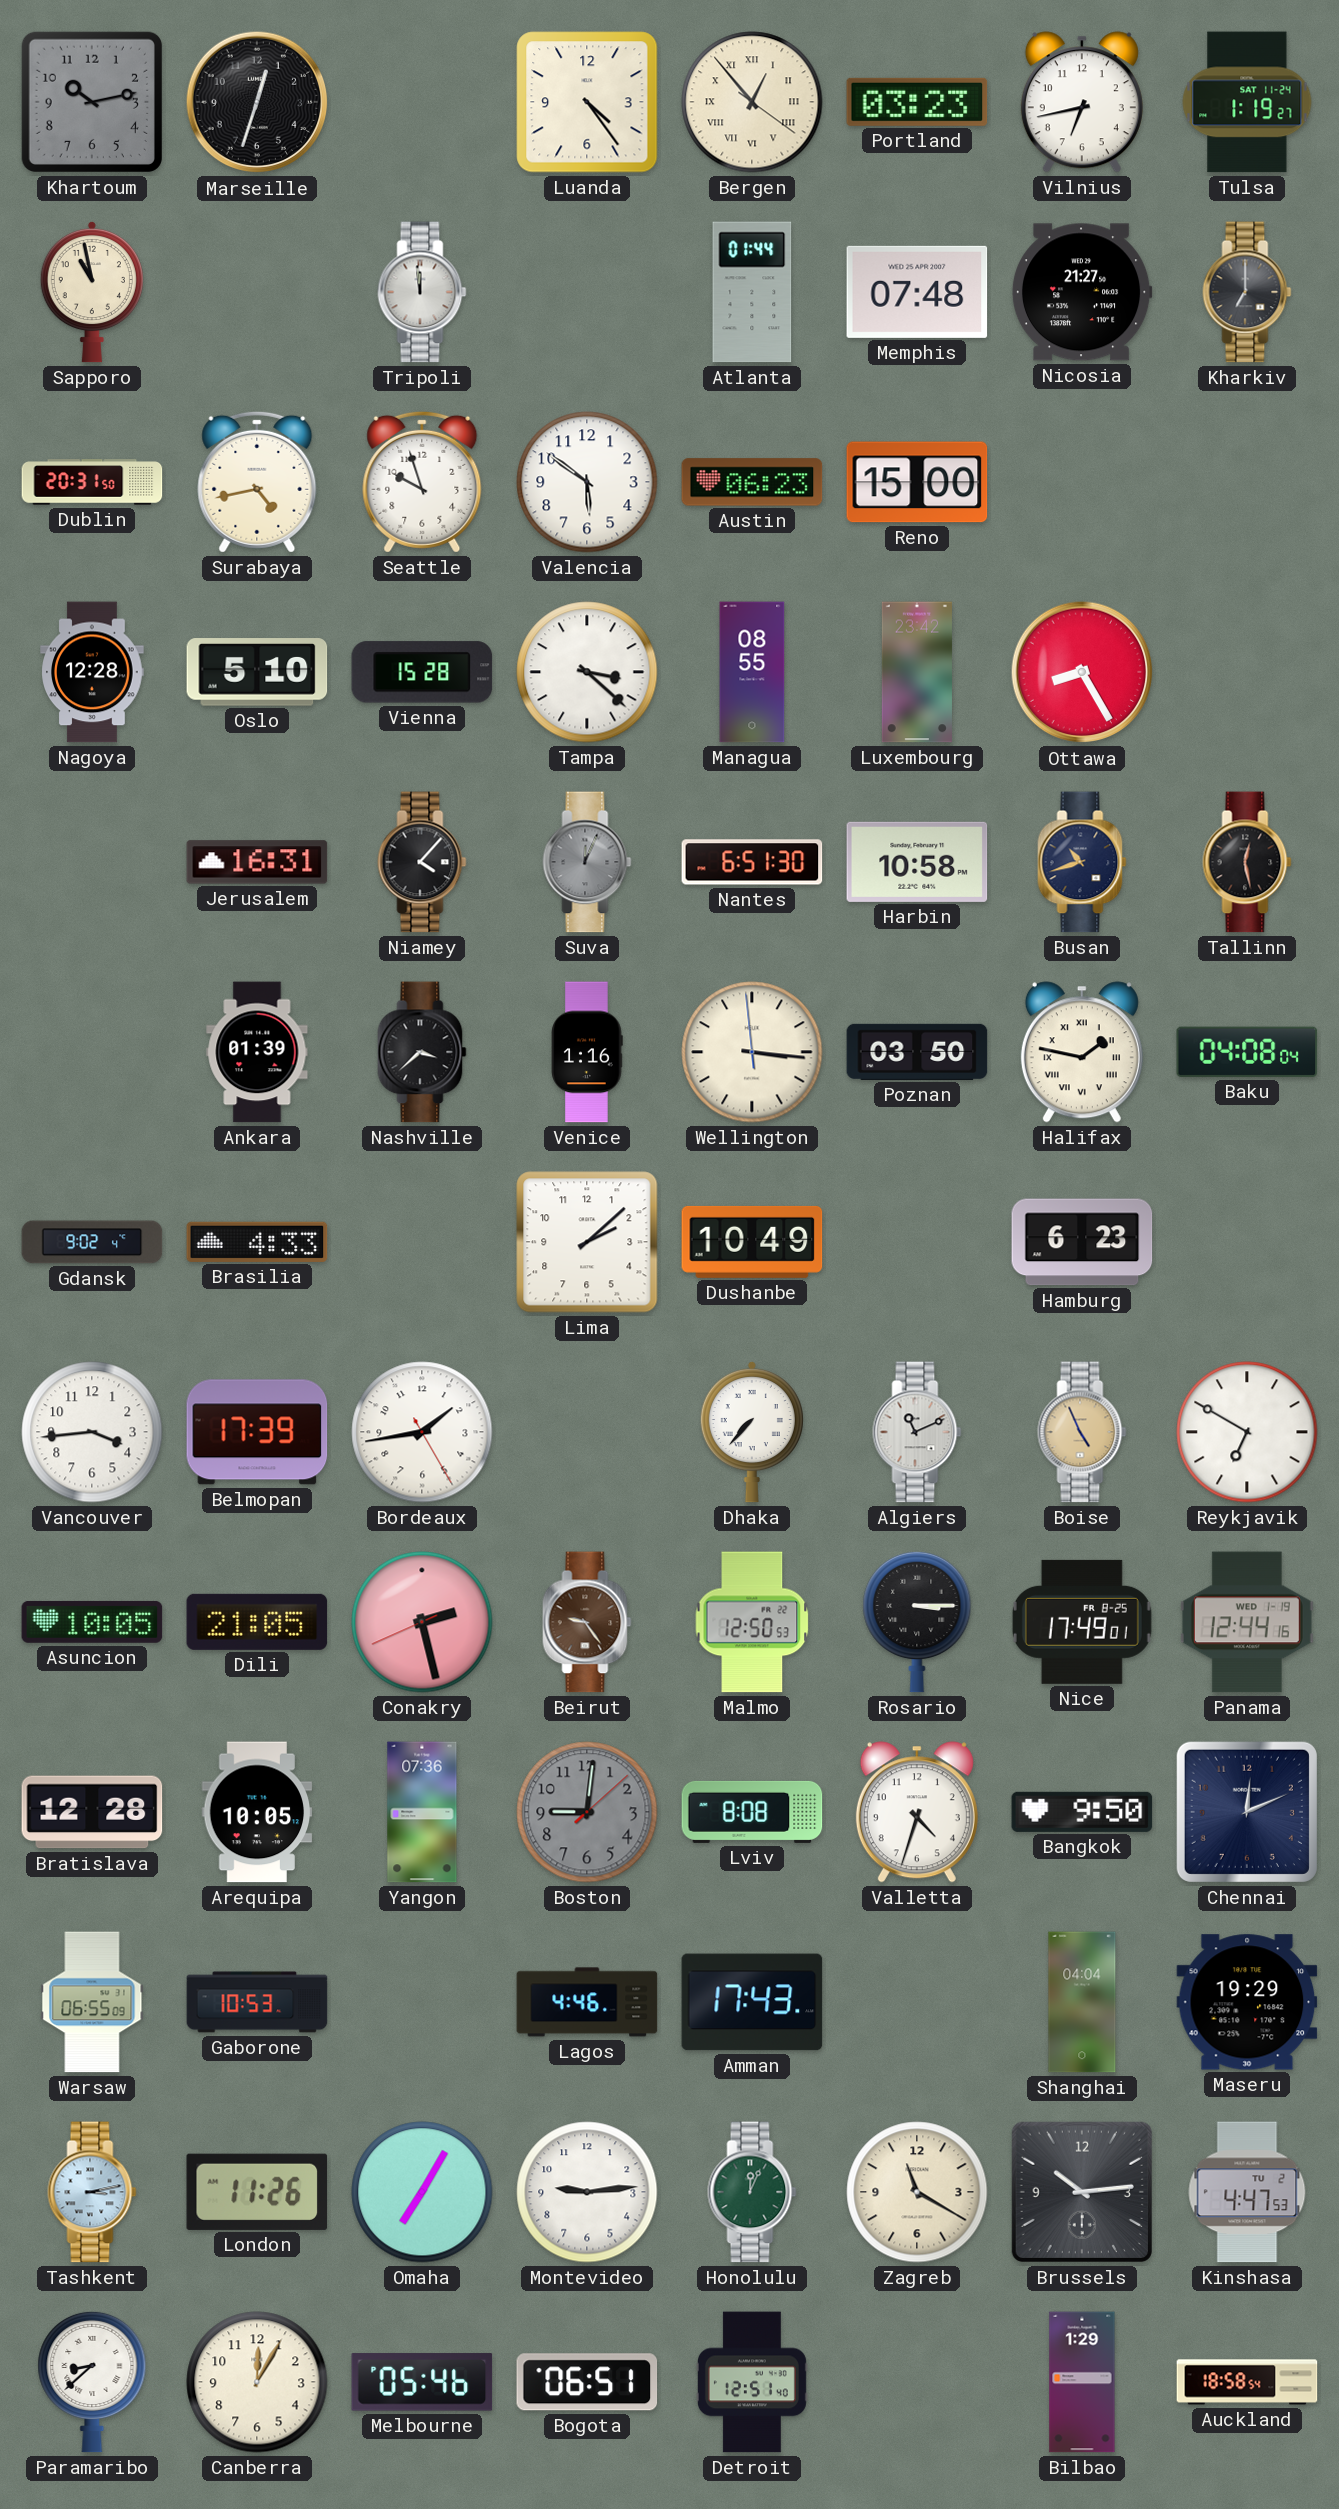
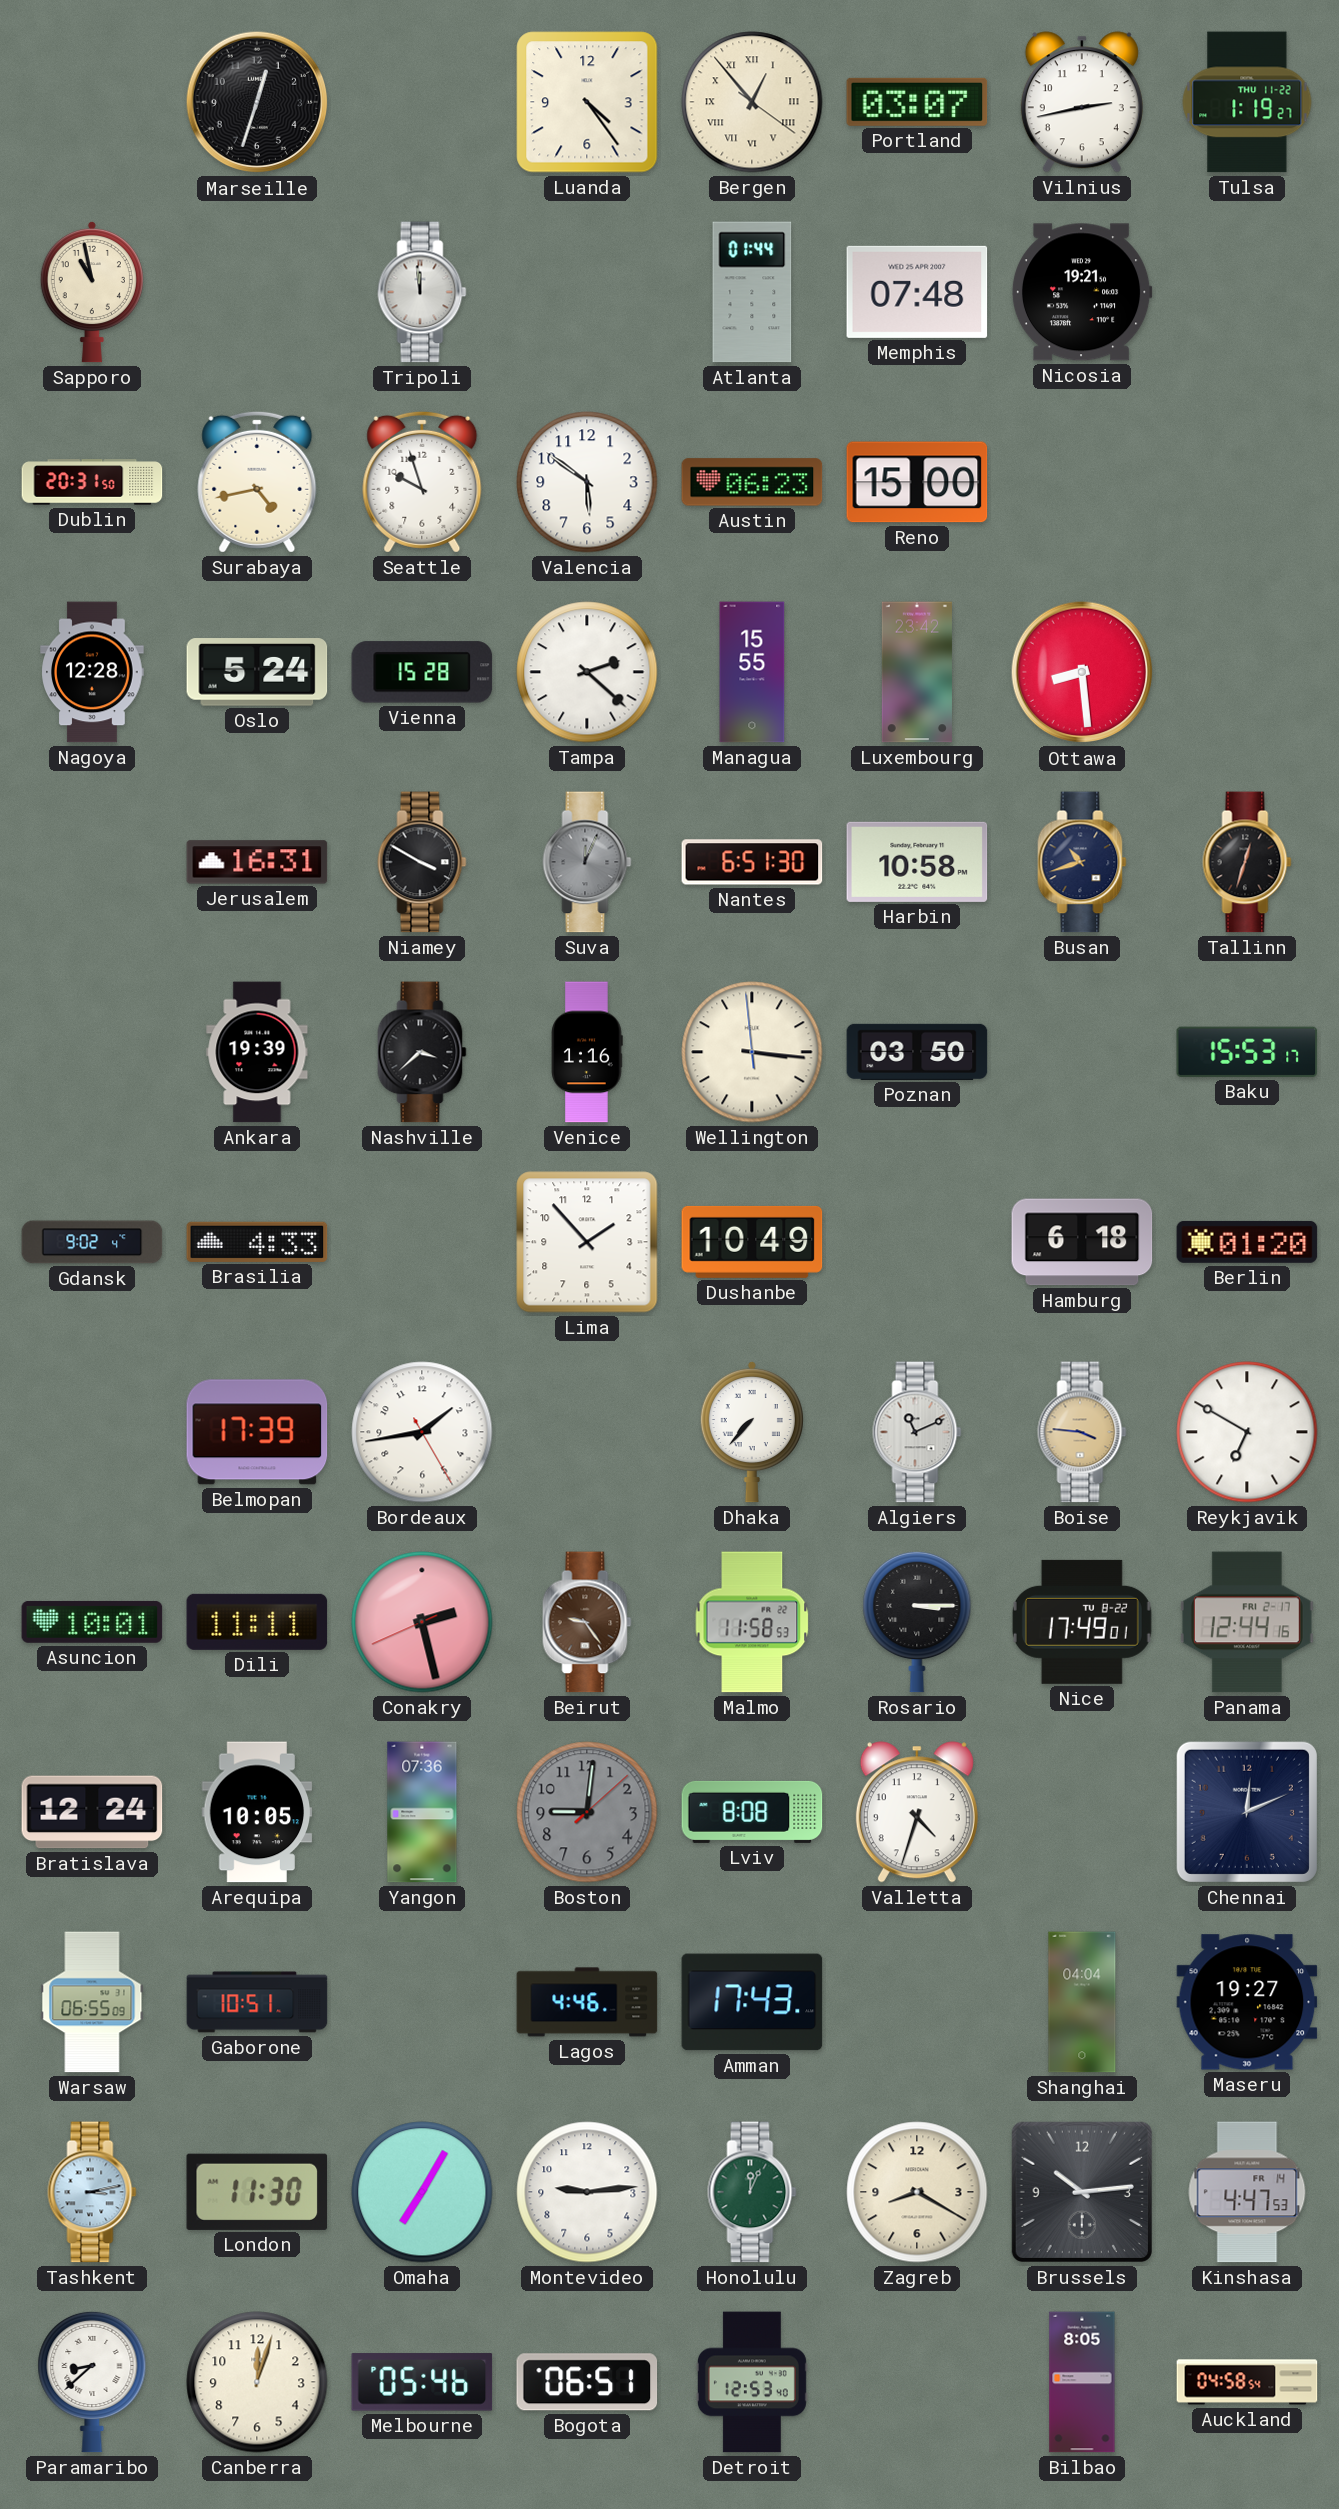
Khartoum: 10:13 -> none (92, 102)
Portland: 03:23 -> 03:07 (917, 102)
Vilnius: 6:43 -> 2:43 (1082, 102)
Tulsa date: SAT 11-24 -> THU 11-22 (1247, 102)
Nicosia: 21:27 -> 19:21 (1082, 292)
Kharkiv: 7:00 -> none (1247, 292)
Oslo: 5:10 -> 5:24 (257, 672)
Tampa: 3:22 -> 2:22 (587, 672)
Managua: 08:55 -> 15:55 (752, 672)
Ottawa: 8:25 -> 8:29 (1082, 672)
Niamey: 4:07 -> 3:50 (422, 862)
Tallinn: 12:28 -> 12:33 (1247, 862)
Ankara: 01:39 -> 19:39 (257, 1052)
Halifax: 1:47 -> none (1082, 1052)
Baku: 04:08 -> 15:53 (1247, 1052)
Lima: 2:08 -> 1:53 (587, 1242)
Hamburg: 6:23 -> 6:18 (1082, 1242)
Berlin: none -> 01:20 (1247, 1242)
Vancouver: 3:44 -> none (92, 1432)
Boise: 4:56 -> 3:46 (1082, 1432)
Asuncion: 10:05 -> 10:01 (92, 1622)
Dili: 21:05 -> 11:11 (257, 1622)
Malmo: 12:50 -> 11:58 (752, 1622)
Nice date: FR 8-25 -> TU 8-22 (1082, 1622)
Panama date: WED 1-19 -> FRI 2-17 (1247, 1622)
Bratislava: 12:28 -> 12:24 (92, 1812)
Bangkok: 9:50 -> none (1082, 1812)
Gaborone: 10:53 -> 10:51 (257, 2002)
Maseru: 19:29 -> 19:27 (1247, 2002)
London: 11:26 -> 11:30 (257, 2192)
Zagreb: 11:20 -> 8:20 (917, 2192)
Kinshasa date: TU 2 -> FR 14 (1247, 2192)
Canberra: 12:05 -> 12:03 (257, 2382)
Detroit: 12:51 -> 12:53 (752, 2382)
Bilbao: 1:29 -> 8:05 (1082, 2382)
Auckland: 18:58 -> 04:58 (1247, 2382)
